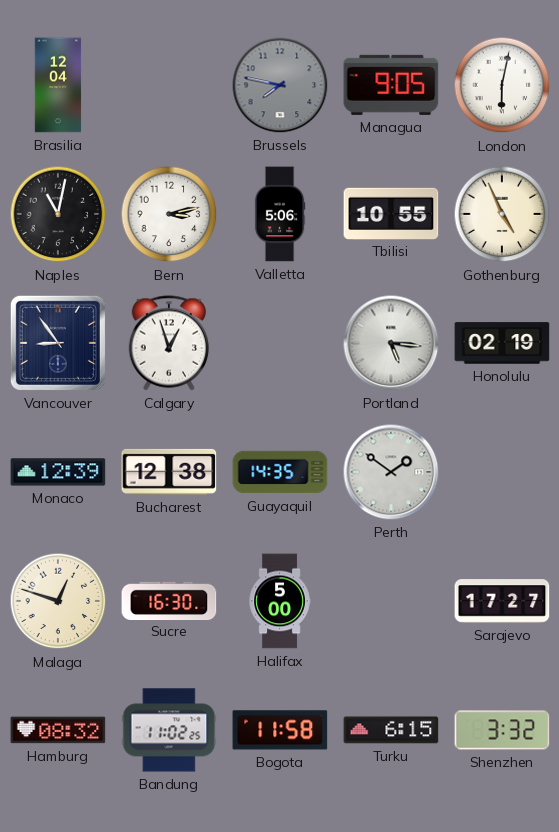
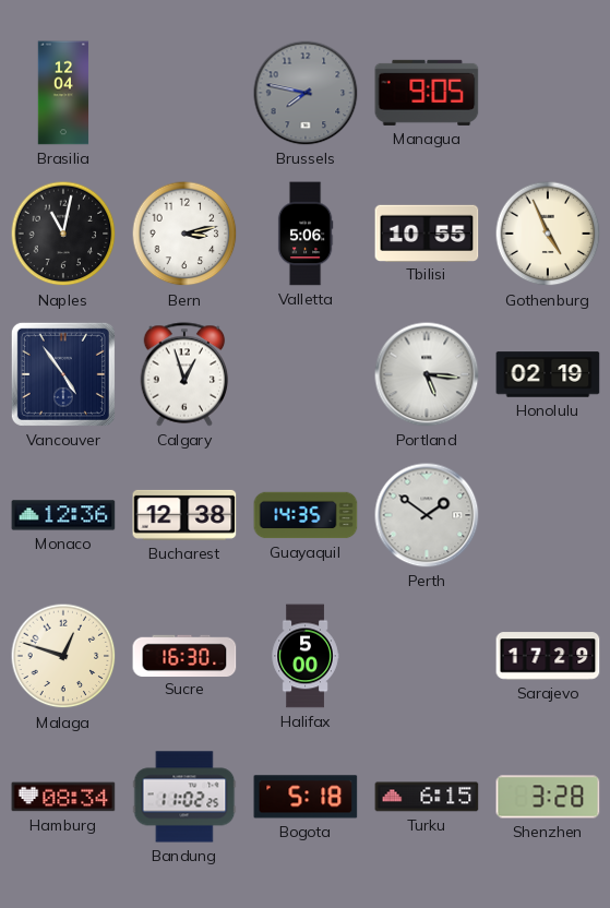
London: 6:02 -> none (502, 85)
Vancouver: 8:54 -> 4:54 (63, 374)
Monaco: 12:39 -> 12:36 (63, 515)
Sarajevo: 17:27 -> 17:29 (548, 656)
Hamburg: 08:32 -> 08:34 (63, 797)
Bogota: 11:58 -> 5:18 (306, 797)
Shenzhen: 3:32 -> 3:28 (548, 797)
